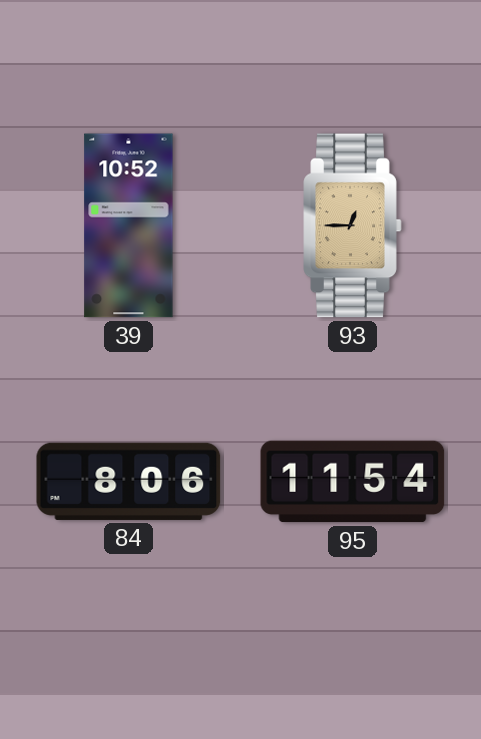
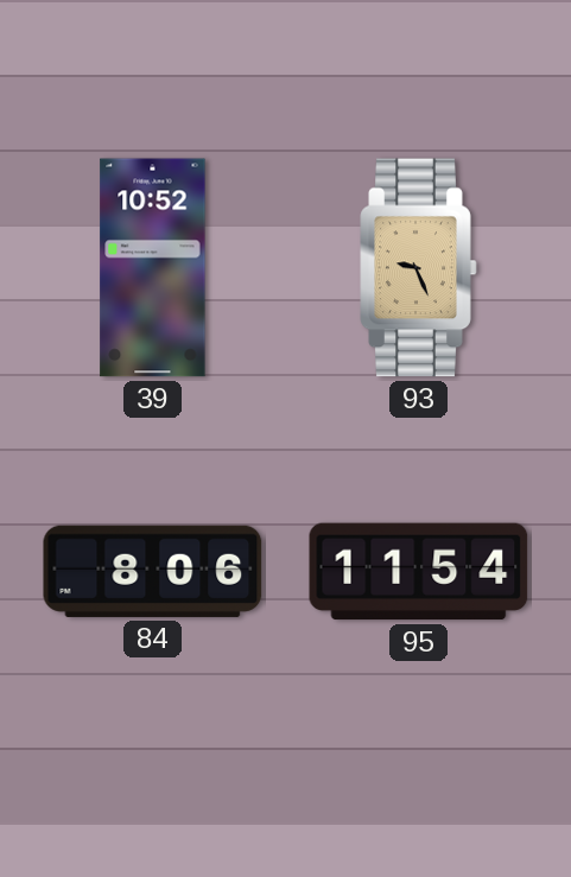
93: 12:45 -> 9:26 (419, 268)
